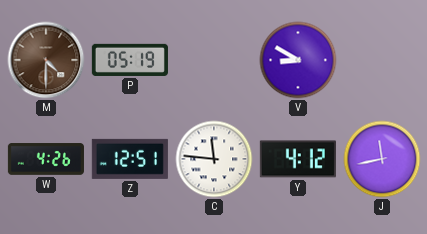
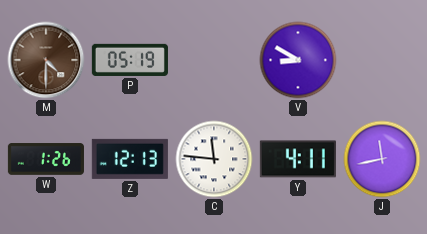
W: 4:26 -> 1:26 (46, 159)
Z: 12:51 -> 12:13 (130, 159)
Y: 4:12 -> 4:11 (298, 159)
